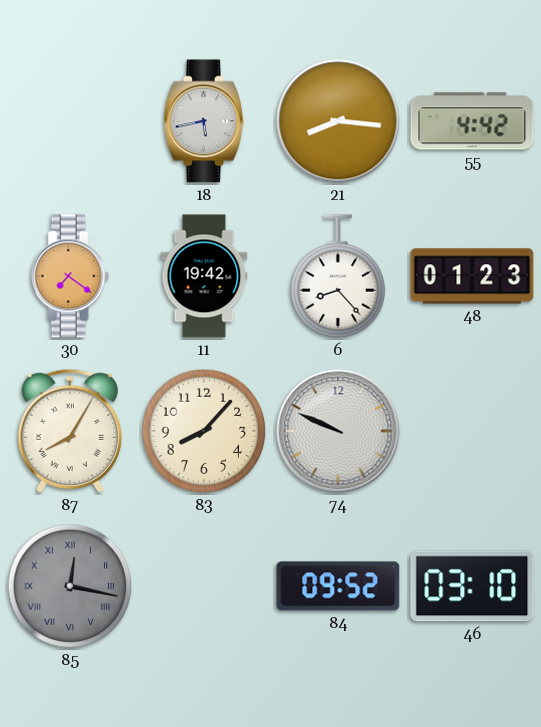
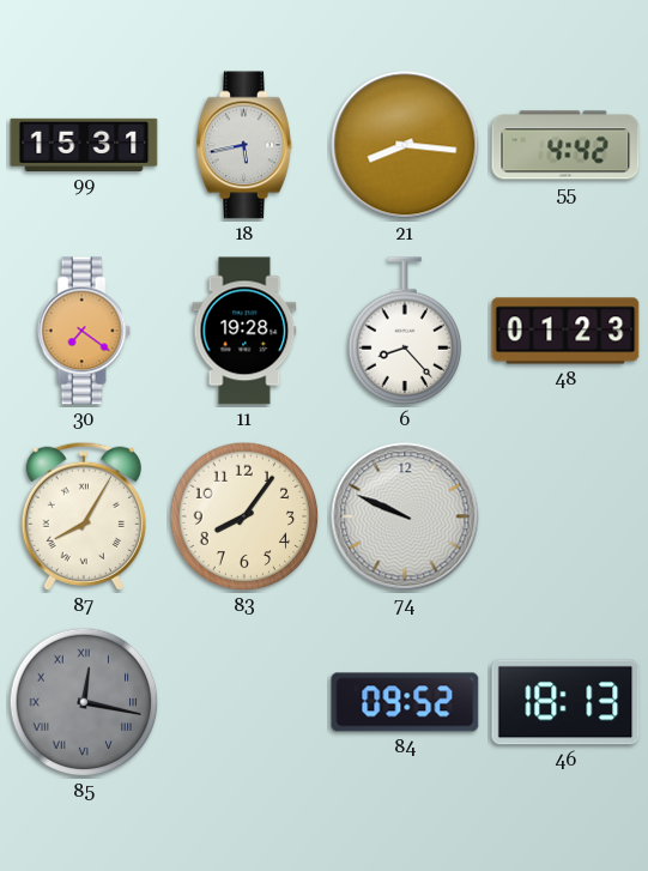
99: none -> 15:31 (84, 145)
11: 19:42 -> 19:28 (244, 331)
83: 8:07 -> 8:06 (244, 516)
46: 03:10 -> 18:13 (565, 702)
